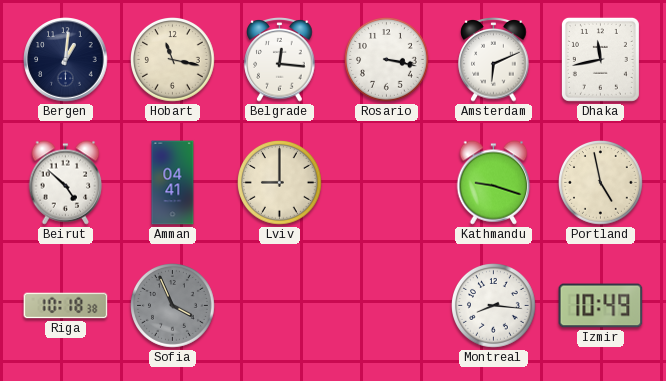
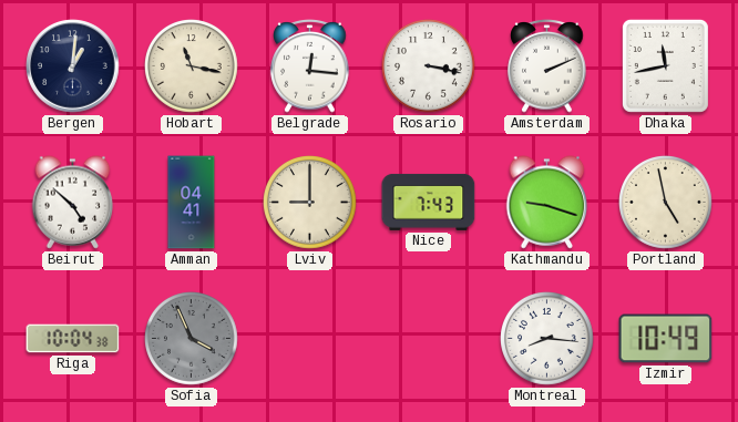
Amsterdam: 6:11 -> 2:11 (547, 66)
Nice: none -> 7:43 (429, 202)
Riga: 10:18 -> 10:04 (73, 339)
